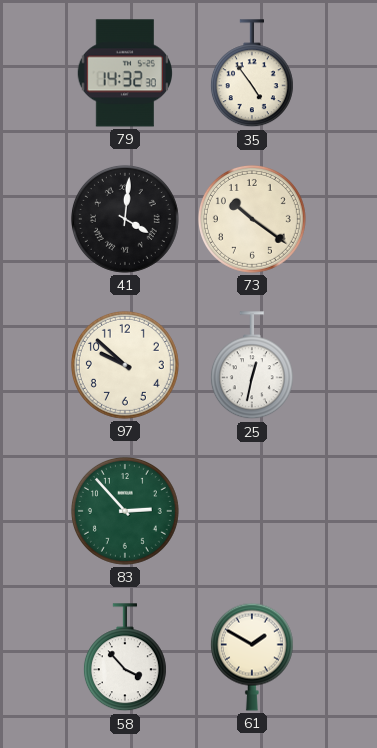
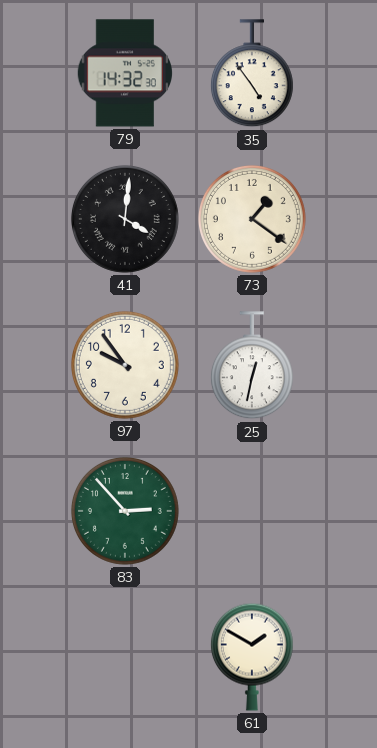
73: 10:21 -> 1:21 (252, 219)
97: 9:52 -> 9:54 (125, 365)
58: 3:53 -> none (125, 658)
